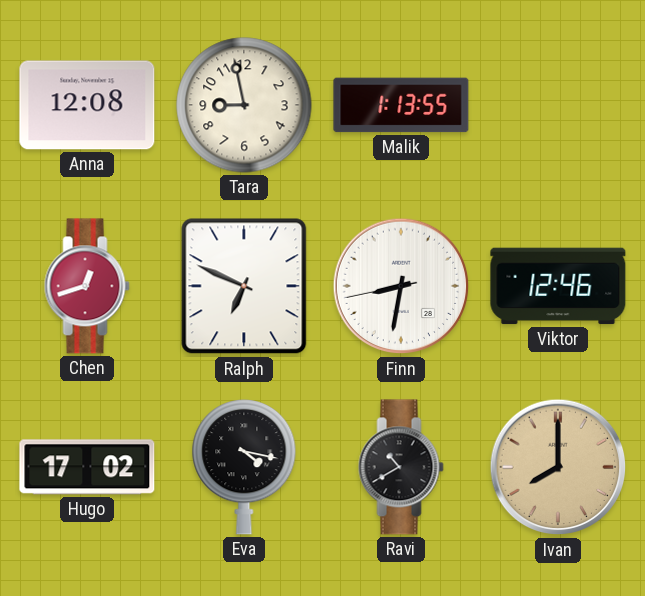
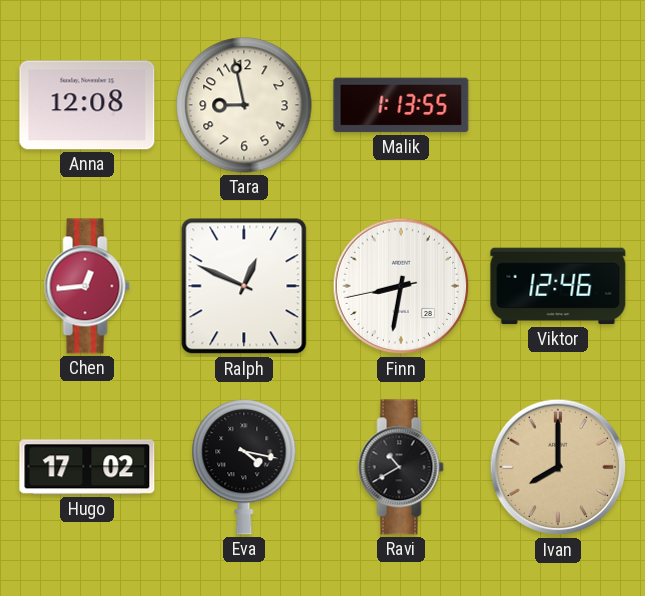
Chen: 12:42 -> 12:44 (87, 286)
Ralph: 6:49 -> 12:49 (244, 286)
